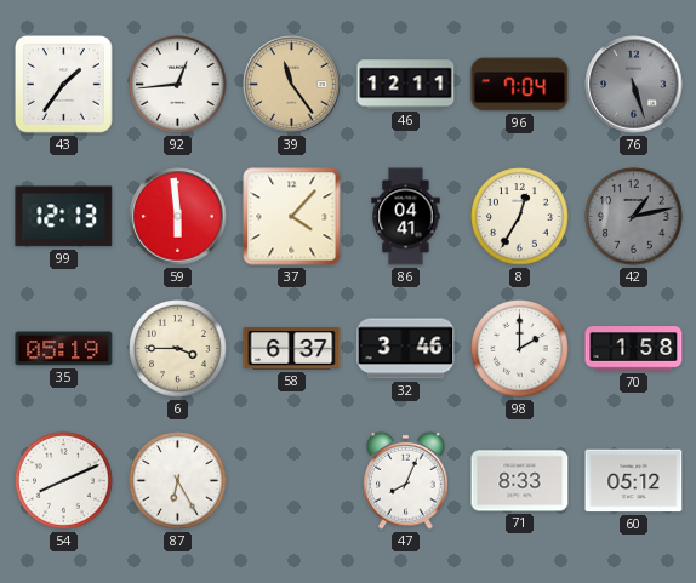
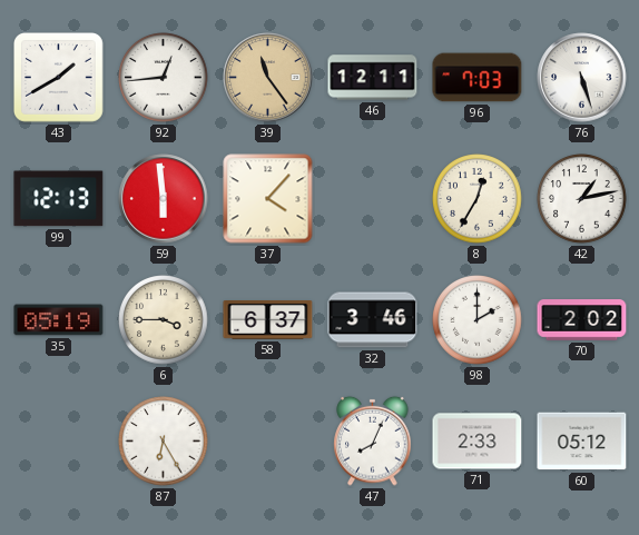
43: 1:36 -> 1:40 (59, 78)
96: 7:04 -> 7:03 (478, 78)
76 dial: grey -> white (582, 78)
86: 04:41 -> none (406, 217)
42 dial: grey -> white (582, 199)
70: 1:58 -> 2:02 (582, 320)
54: 8:11 -> none (64, 481)
71: 8:33 -> 2:33 (478, 442)
